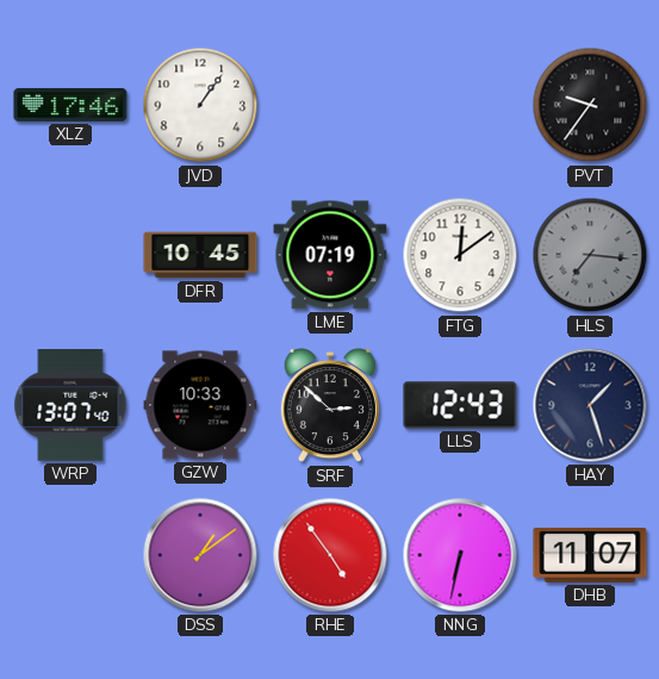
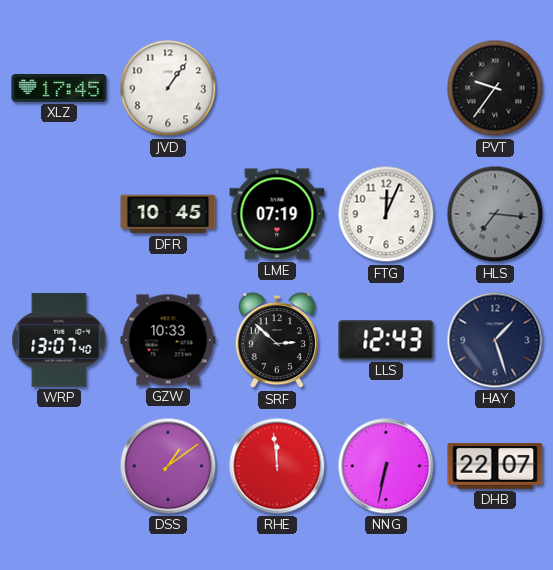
XLZ: 17:46 -> 17:45 (59, 88)
FTG: 12:09 -> 12:04 (386, 214)
RHE: 4:54 -> 11:59 (277, 466)
DHB: 11:07 -> 22:07 (495, 467)
